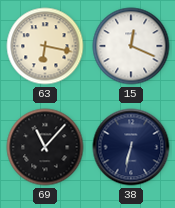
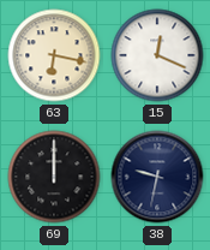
69: 11:07 -> 12:00 (54, 177)
38: 6:32 -> 9:32 (157, 177)
